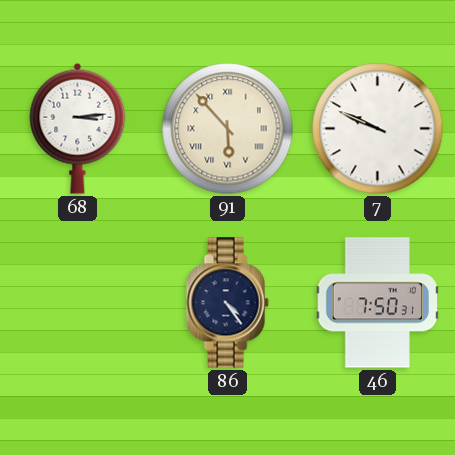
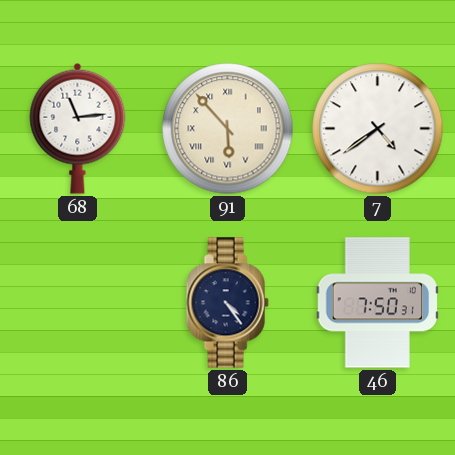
68: 3:14 -> 11:14 (78, 128)
7: 9:49 -> 4:39 (378, 129)
